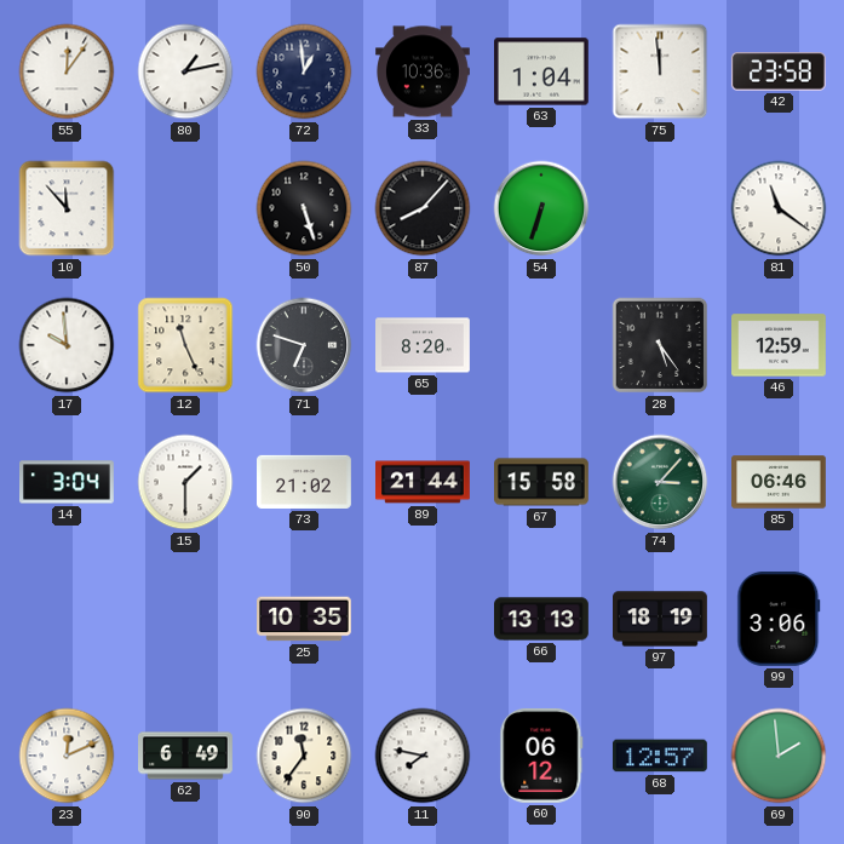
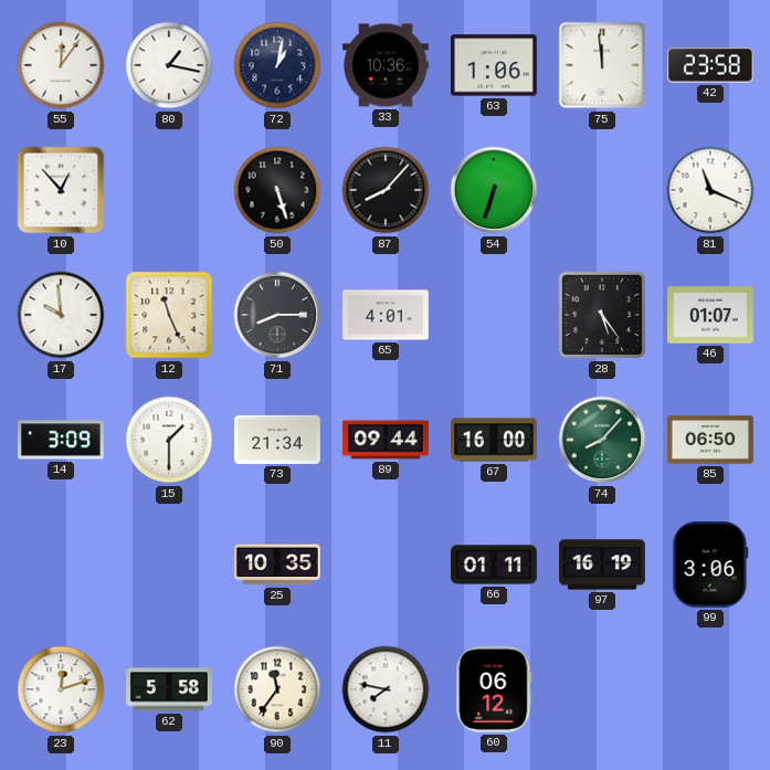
80: 1:13 -> 1:17 (169, 65)
72: 12:59 -> 1:02 (277, 65)
63: 1:04 -> 1:06 (495, 65)
10: 11:53 -> 12:53 (61, 190)
81: 11:21 -> 11:19 (710, 190)
71: 6:48 -> 8:15 (277, 315)
65: 8:20 -> 4:01 (387, 315)
46: 12:59 -> 01:07 (711, 315)
14: 3:04 -> 3:09 (62, 440)
73: 21:02 -> 21:34 (278, 440)
89: 21:44 -> 09:44 (387, 440)
67: 15:58 -> 16:00 (495, 440)
74: 3:07 -> 8:07 (602, 440)
85: 06:46 -> 06:50 (711, 440)
66: 13:13 -> 01:11 (495, 565)
97: 18:19 -> 16:19 (603, 565)
23: 12:11 -> 12:12 (61, 689)
62: 6:49 -> 5:58 (170, 689)
68: 12:57 -> none (660, 756)
69: 1:59 -> none (779, 756)
